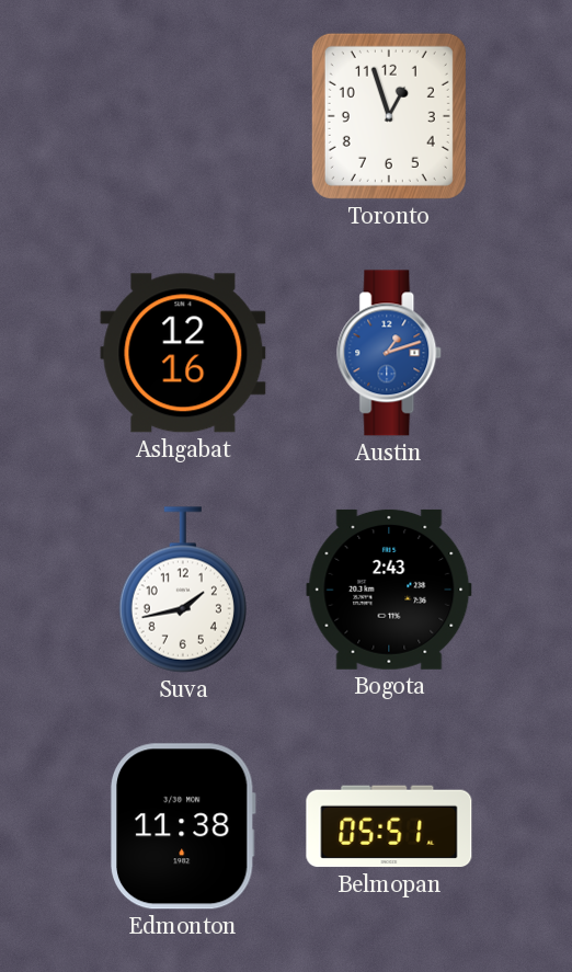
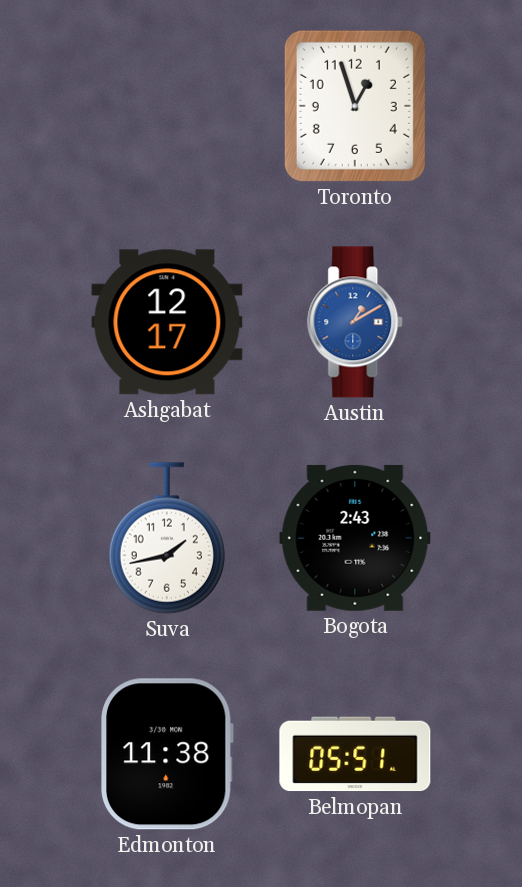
Ashgabat: 12:16 -> 12:17 (167, 322)
Austin: 1:12 -> 1:10 (356, 322)
